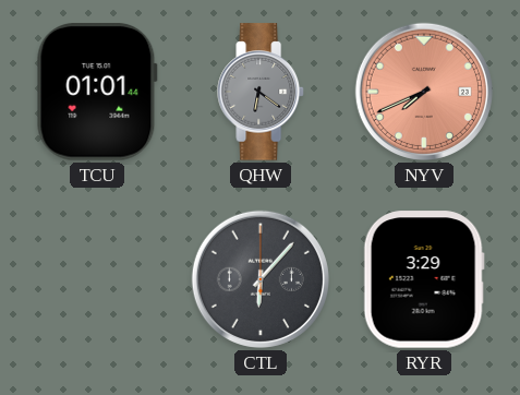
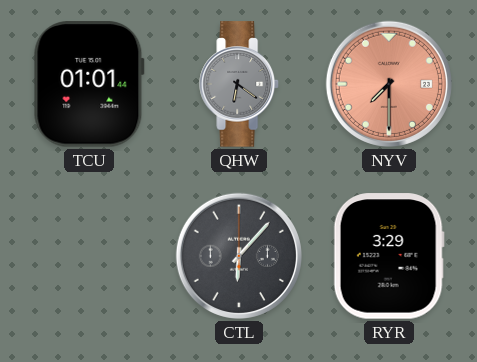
NYV: 7:41 -> 7:30 (389, 84)
